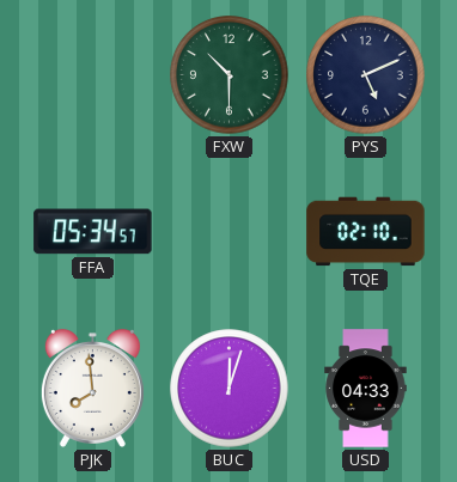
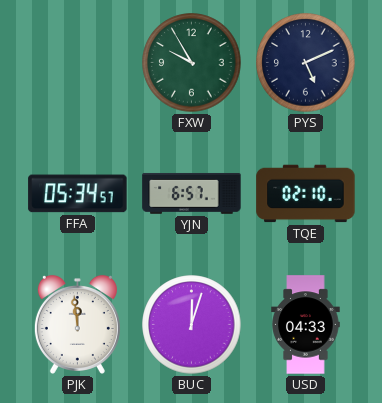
FXW: 10:30 -> 9:55 (192, 63)
YJN: none -> 6:57 (192, 193)
PJK: 7:59 -> 11:59 (77, 324)
